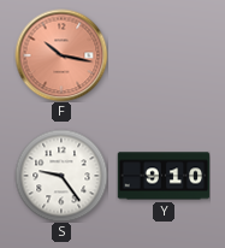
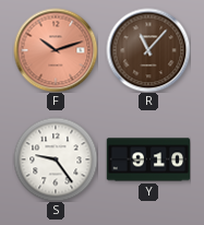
F: 10:17 -> 10:12 (56, 50)
R: none -> 11:07 (148, 50)
